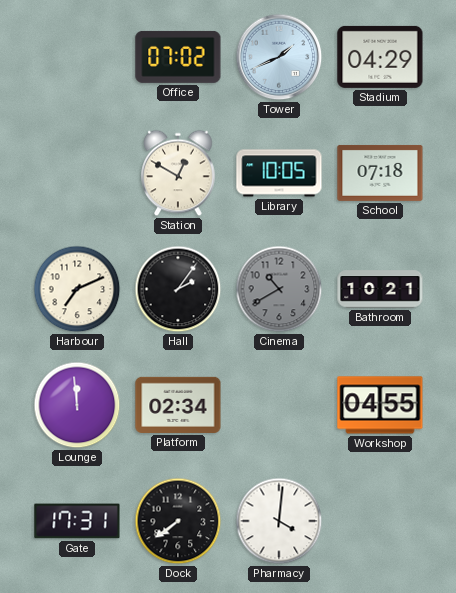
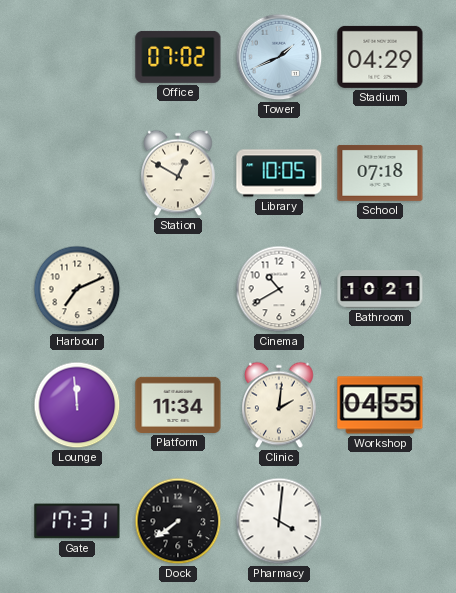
Hall: 2:06 -> none (178, 289)
Cinema dial: grey -> white (279, 289)
Platform: 02:34 -> 11:34 (178, 405)
Clinic: none -> 2:01 (279, 405)
